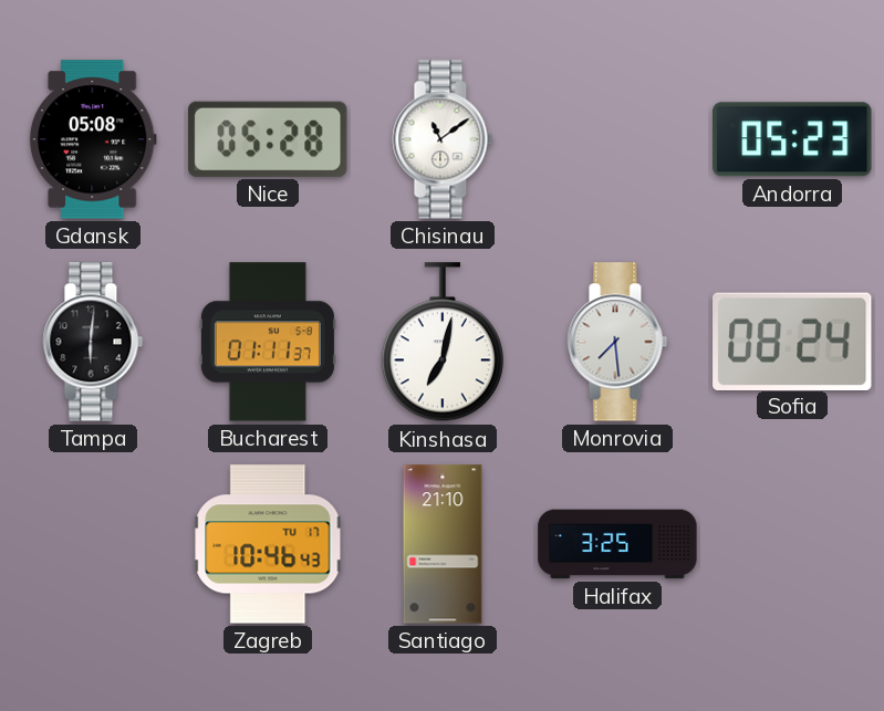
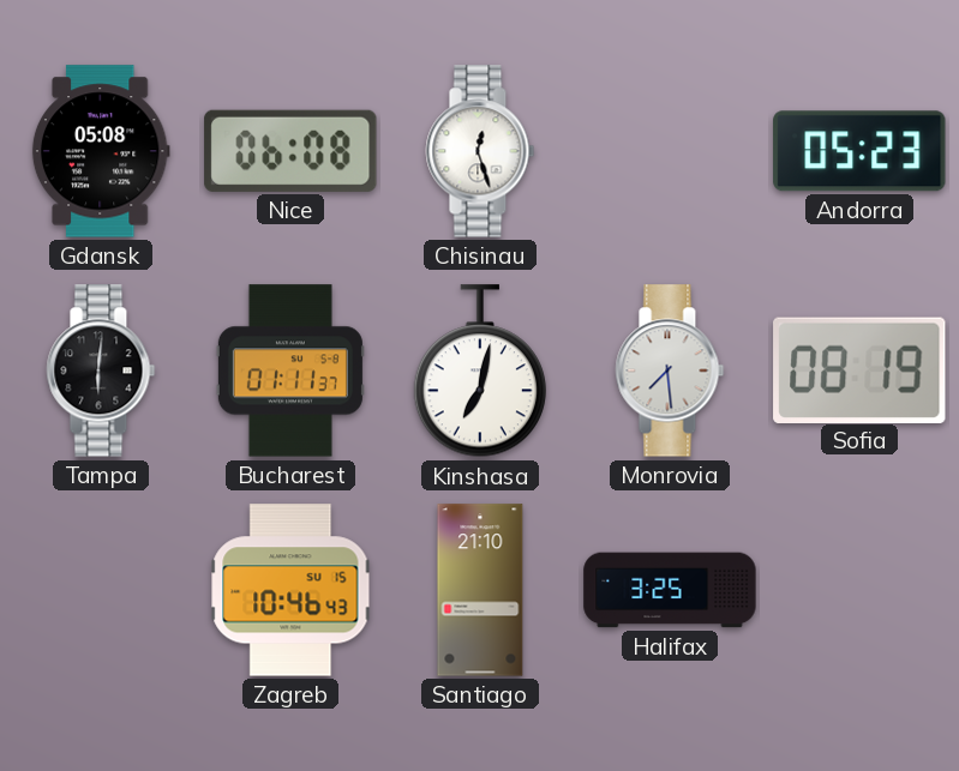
Nice: 05:28 -> 06:08 (290, 151)
Chisinau: 11:09 -> 12:27 (480, 151)
Sofia: 08:24 -> 08:19 (859, 369)
Zagreb date: TU 17 -> SU 15 (290, 590)
